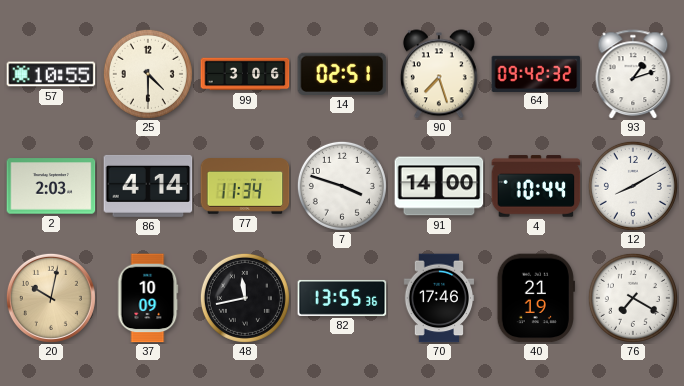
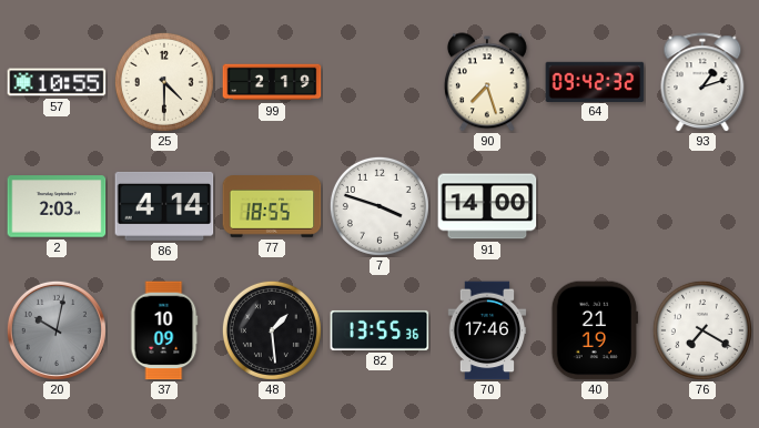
99: 3:06 -> 2:19 (272, 82)
14: 02:51 -> none (342, 74)
77: 11:34 -> 18:55 (272, 206)
4: 10:44 -> none (536, 186)
12: 8:10 -> none (633, 186)
20 dial: champagne -> grey (57, 330)
48: 11:43 -> 1:29 (272, 330)
